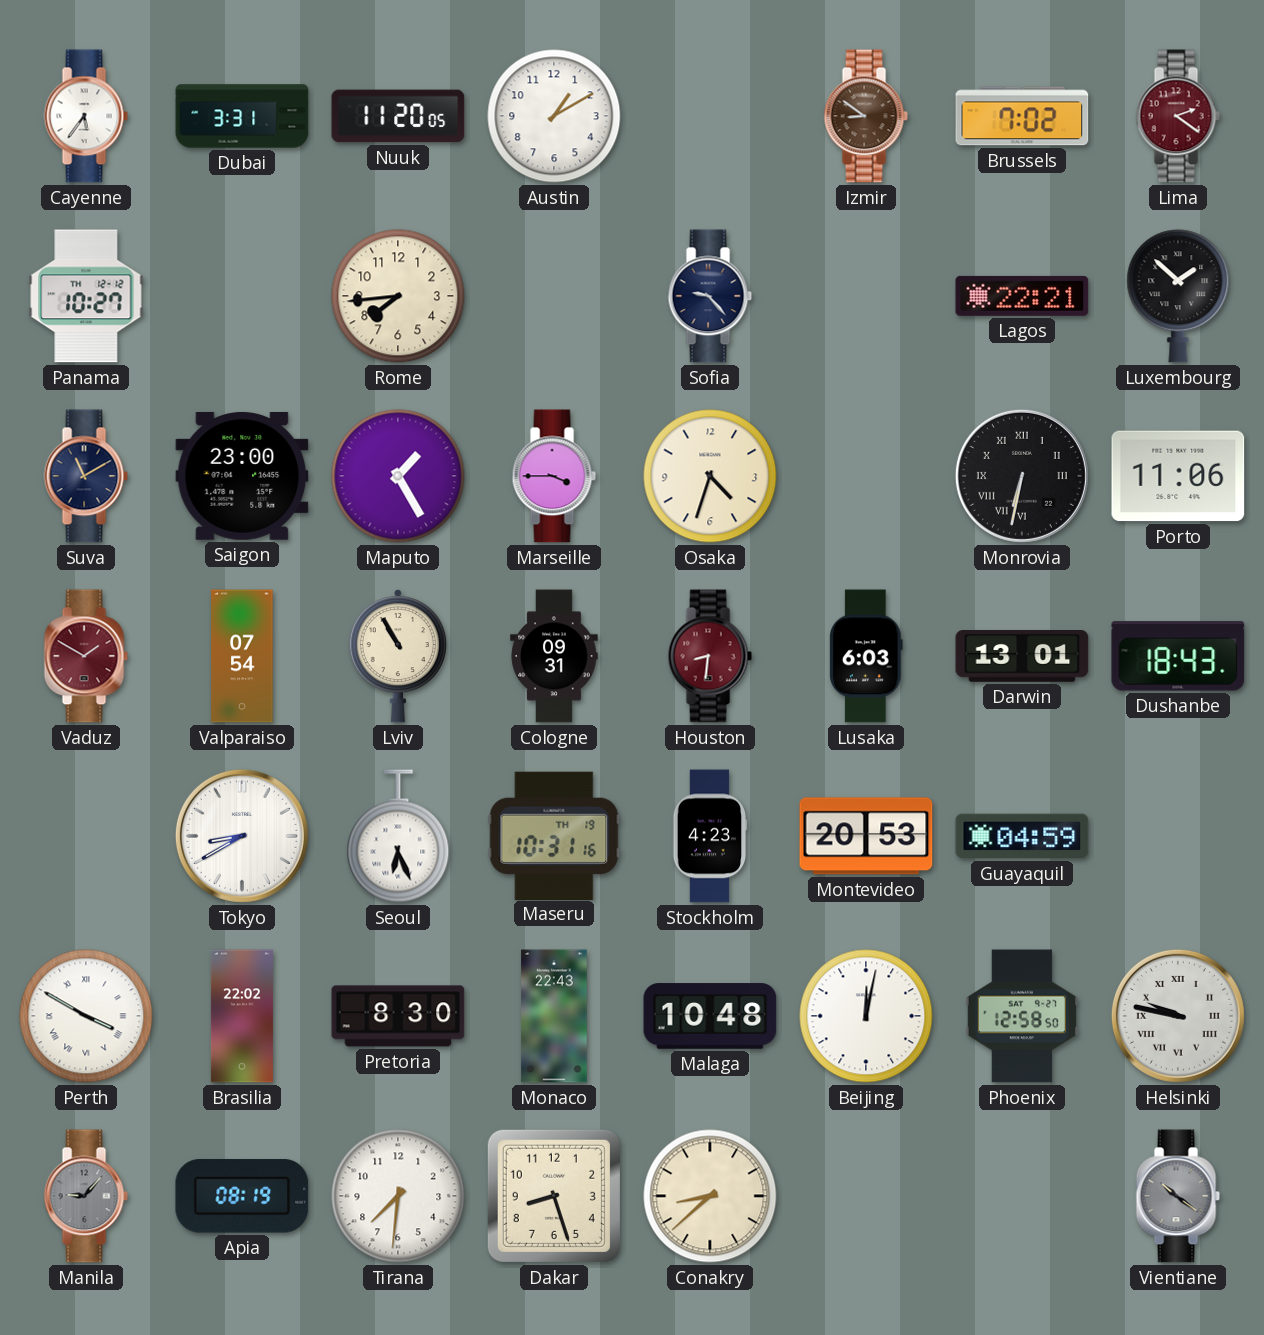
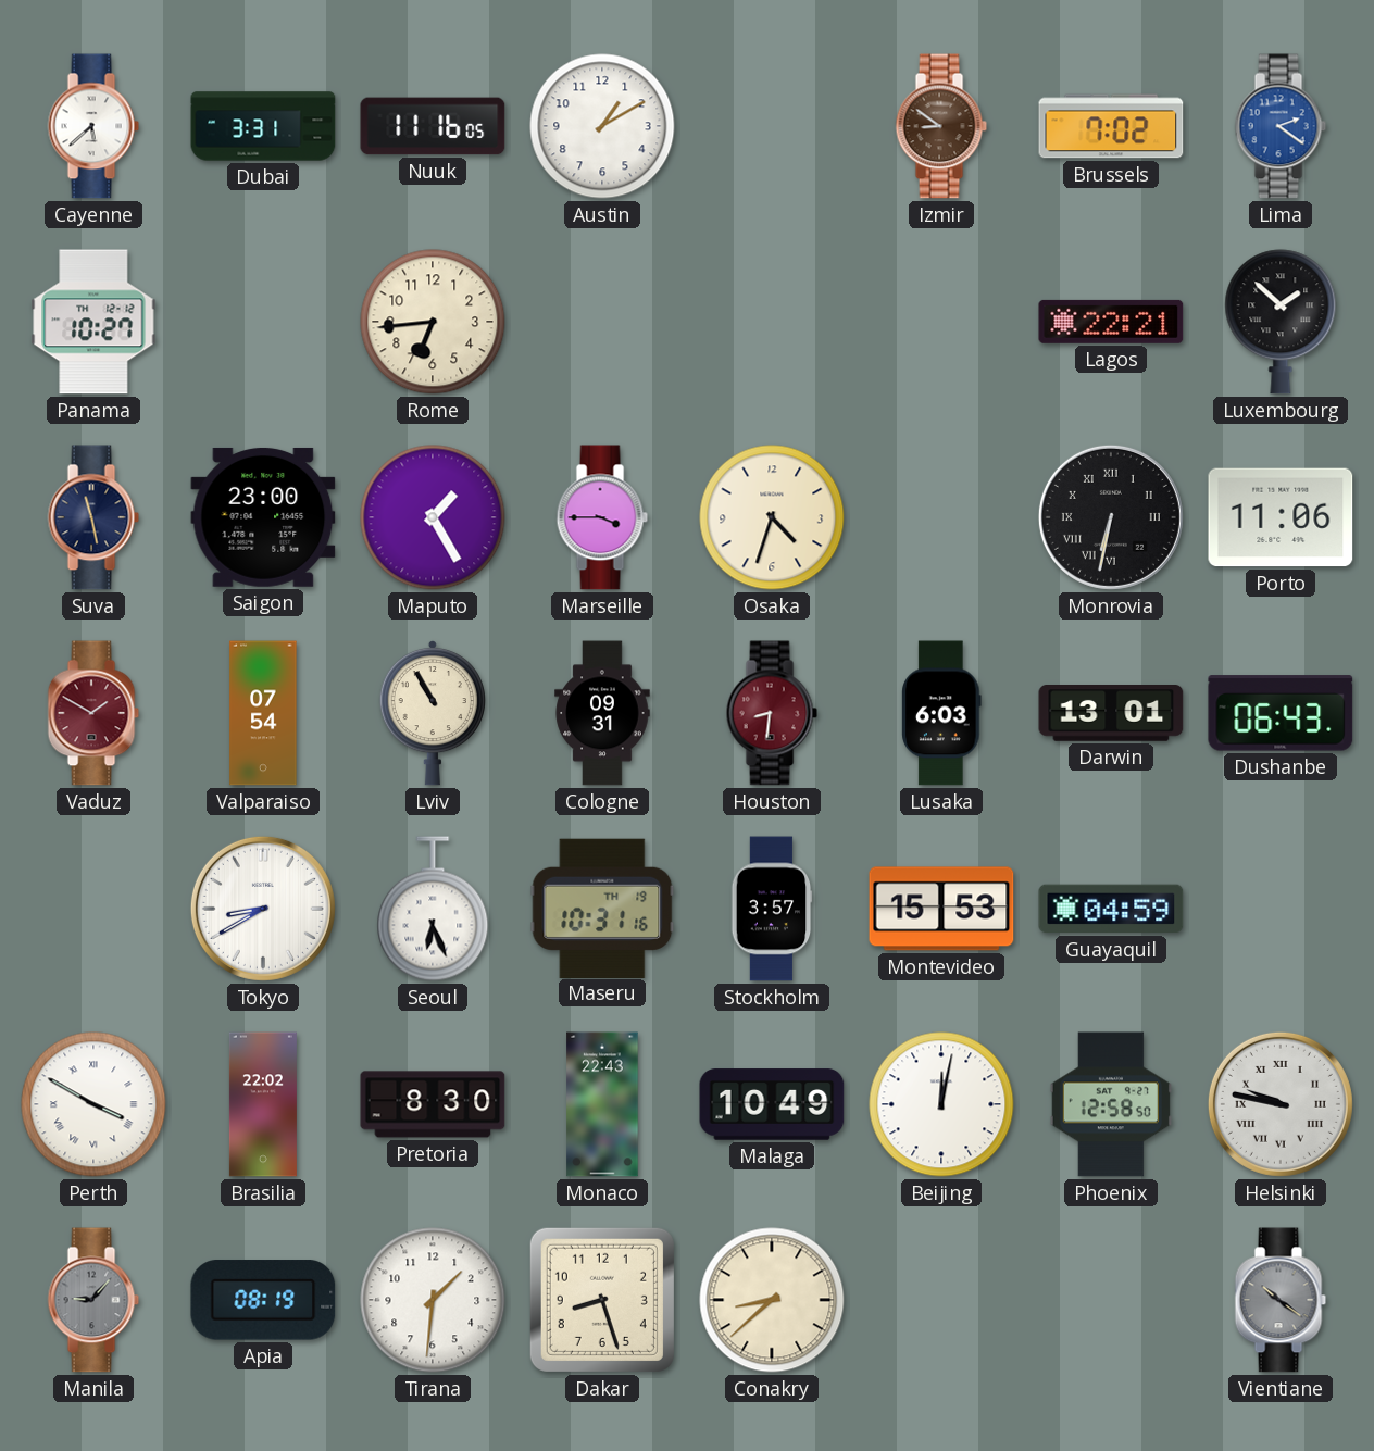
Cayenne: 5:36 -> 5:38 (93, 126)
Nuuk: 11:20 -> 11:16 (433, 126)
Lima dial: burgundy -> blue (1281, 126)
Rome: 7:44 -> 6:44 (433, 322)
Sofia: 9:23 -> none (710, 296)
Suva: 11:10 -> 11:28 (93, 517)
Dushanbe: 18:43 -> 06:43 (1281, 713)
Stockholm: 4:23 -> 3:57 (772, 909)
Montevideo: 20:53 -> 15:53 (941, 909)
Malaga: 10:48 -> 10:49 (772, 1104)
Tirana: 7:31 -> 1:31 (433, 1300)
